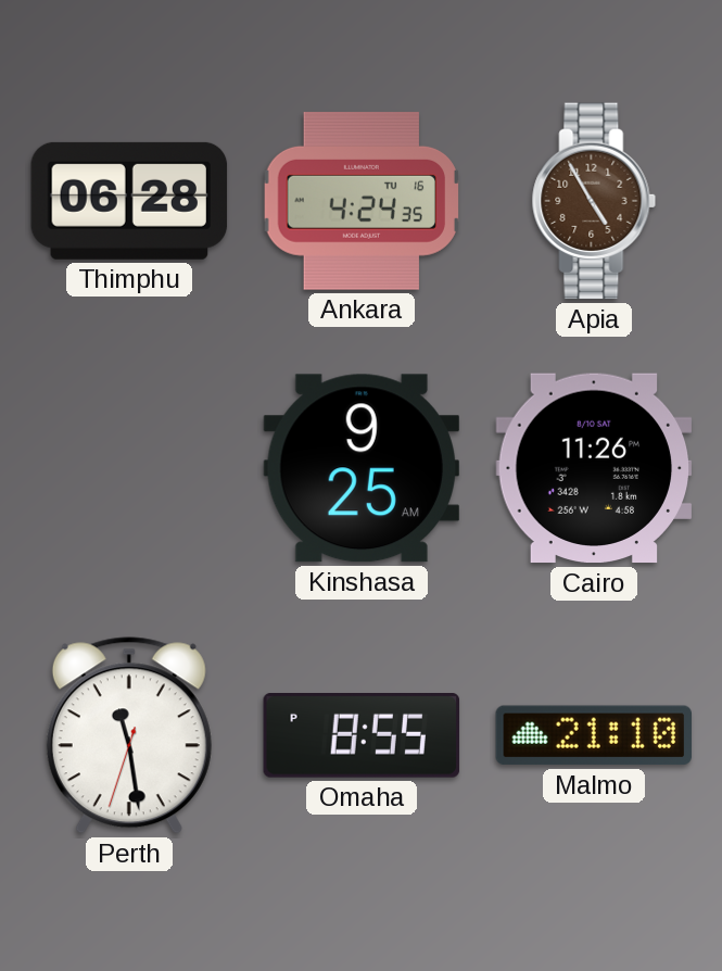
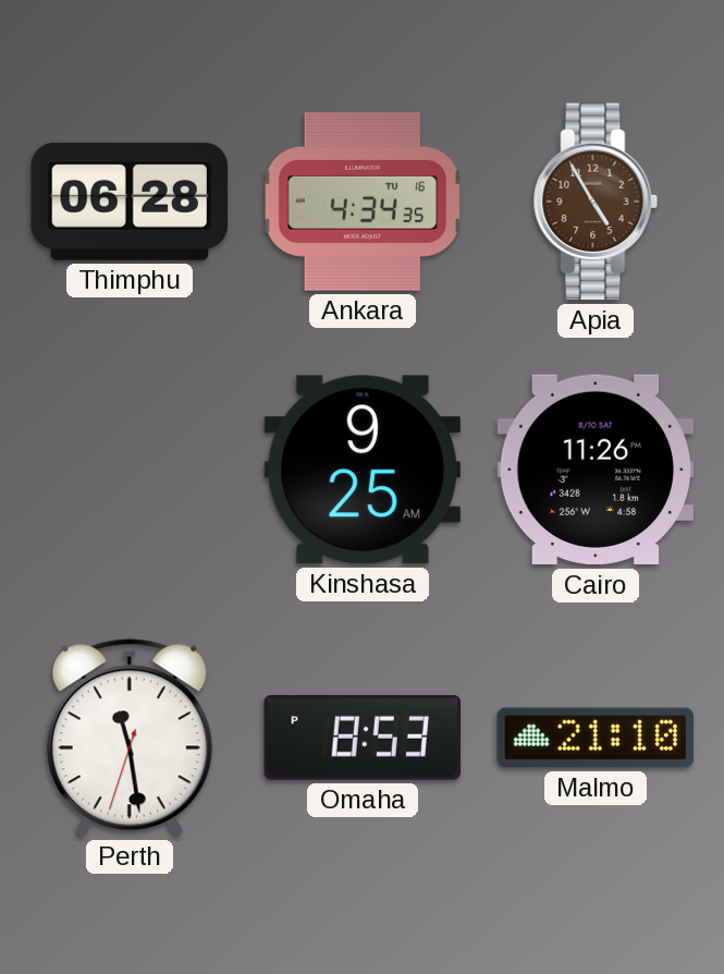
Ankara: 4:24 -> 4:34 (361, 202)
Omaha: 8:55 -> 8:53 (363, 739)
